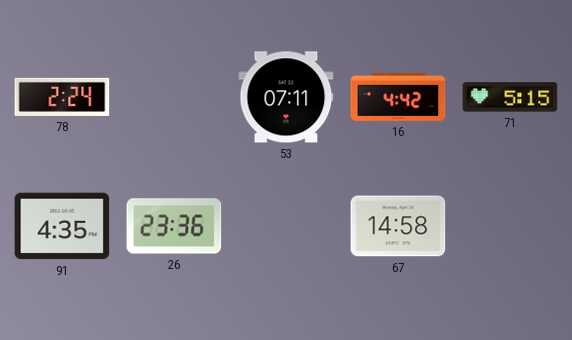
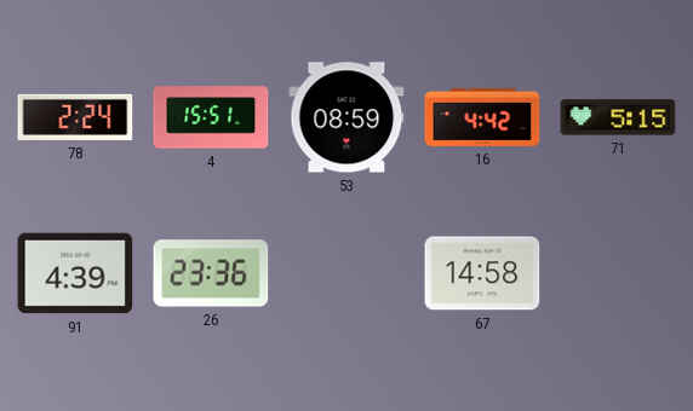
4: none -> 15:51 (211, 117)
53: 07:11 -> 08:59 (346, 117)
91: 4:35 -> 4:39 (75, 273)
